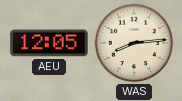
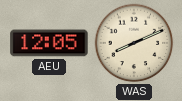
WAS: 8:14 -> 8:11 (134, 43)
